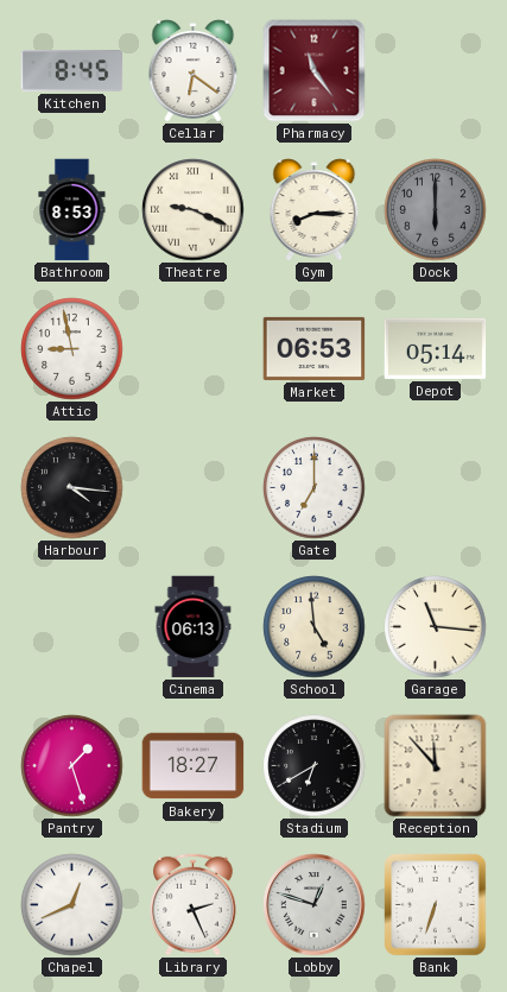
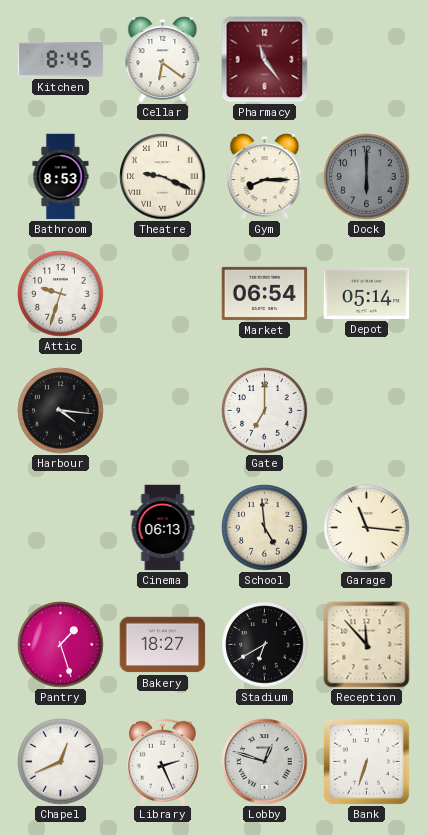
Attic: 8:58 -> 9:33 (61, 294)
Market: 06:53 -> 06:54 (265, 293)
